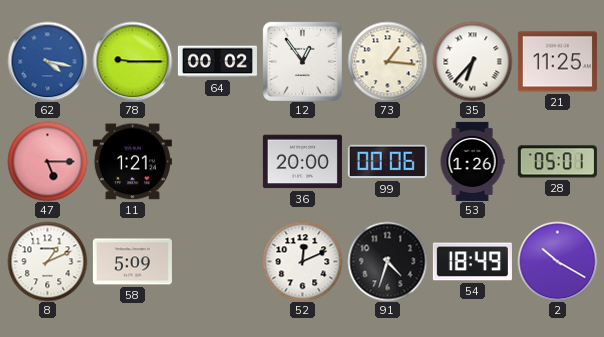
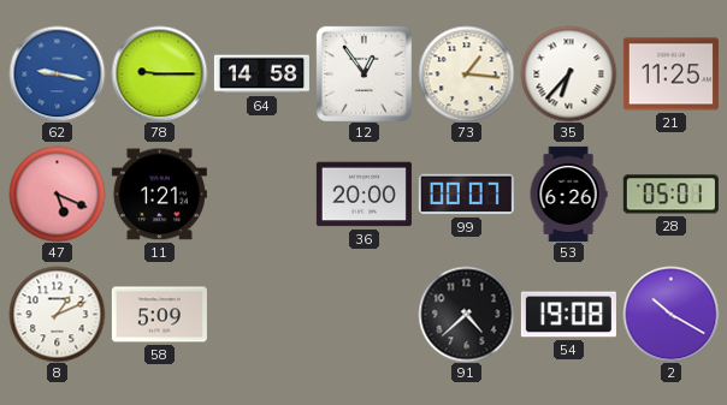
62: 4:17 -> 9:17 (57, 73)
64: 00:02 -> 14:58 (261, 75)
47: 5:15 -> 5:19 (57, 193)
99: 00:06 -> 00:07 (466, 195)
53: 1:26 -> 6:26 (568, 193)
52: 12:11 -> none (302, 261)
91: 4:33 -> 4:38 (466, 314)
54: 18:49 -> 19:08 (568, 315)
